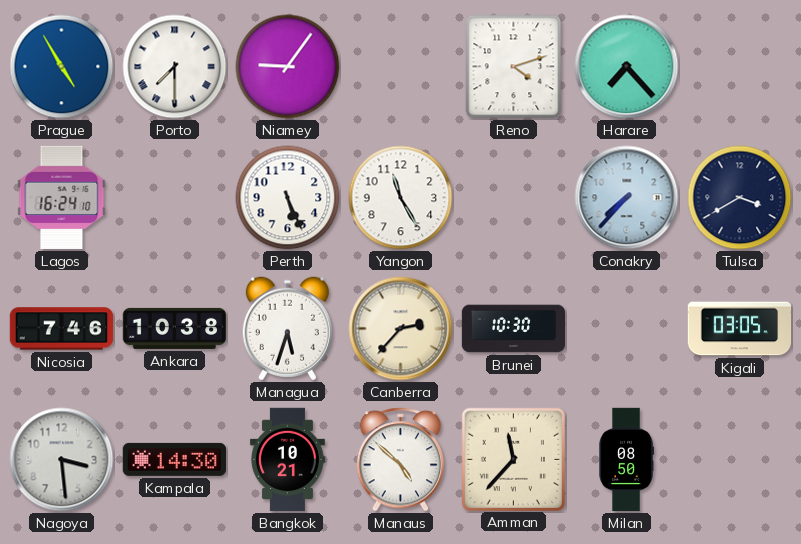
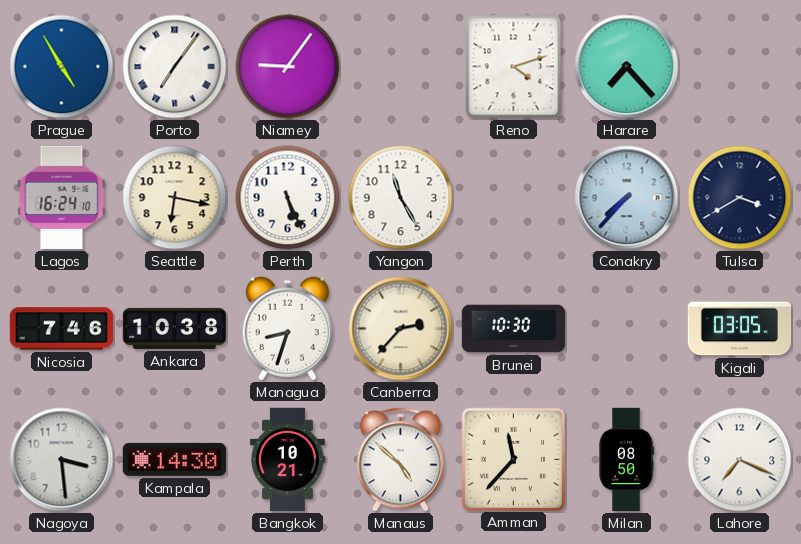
Porto: 7:30 -> 7:06 (175, 67)
Seattle: none -> 6:17 (175, 198)
Managua: 5:33 -> 8:33 (287, 329)
Lahore: none -> 7:19 (740, 460)
